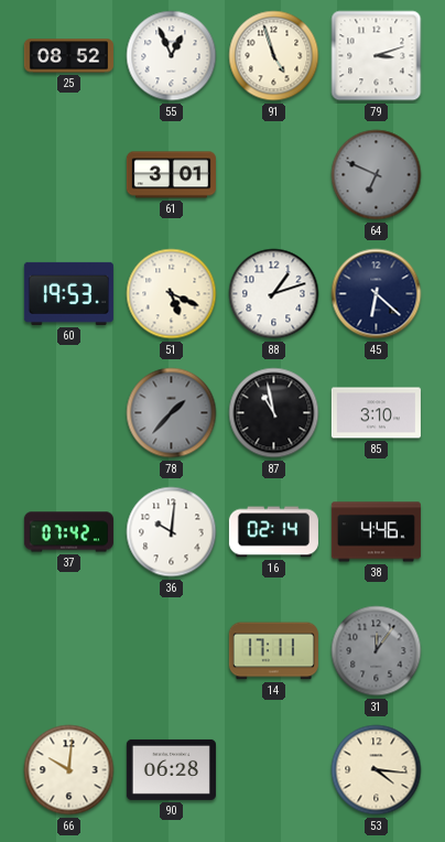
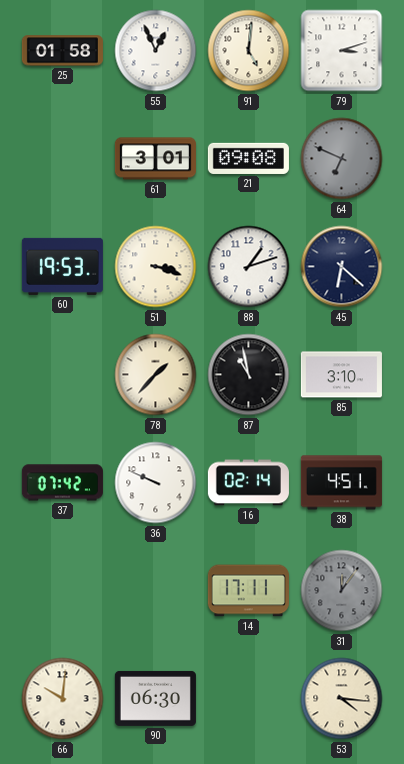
25: 08:52 -> 01:58 (62, 51)
91: 4:57 -> 5:01 (249, 51)
21: none -> 09:08 (248, 158)
51: 5:19 -> 3:18 (156, 267)
78 dial: grey -> cream (156, 375)
36: 10:01 -> 9:49 (156, 483)
38: 4:46 -> 4:51 (341, 483)
90: 06:28 -> 06:30 (155, 698)
